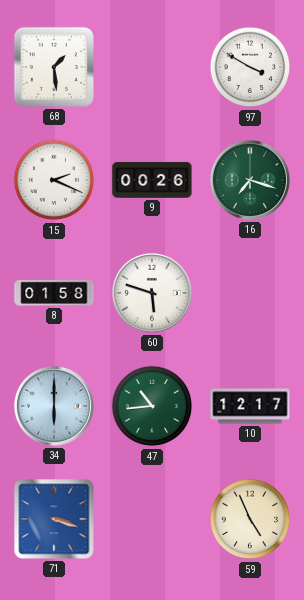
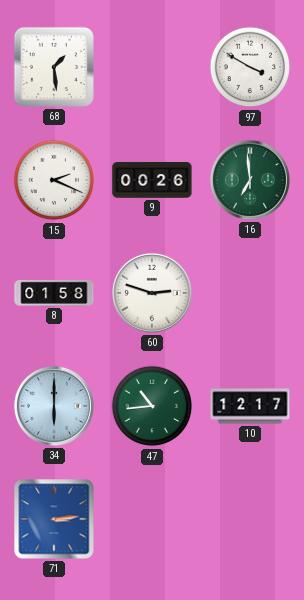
16: 7:18 -> 6:59 (250, 180)
60: 5:48 -> 2:48 (152, 293)
71: 3:18 -> 3:14 (54, 519)
59: 4:56 -> none (250, 519)
